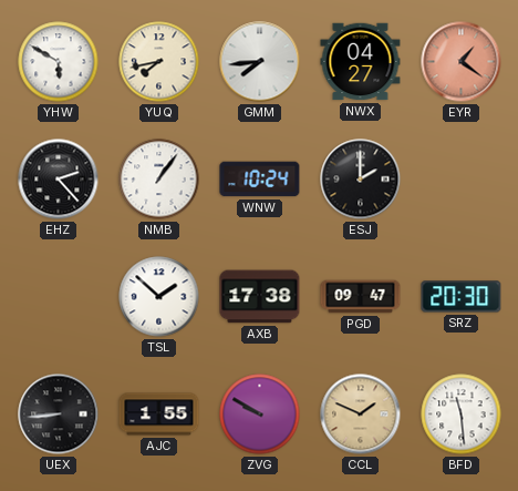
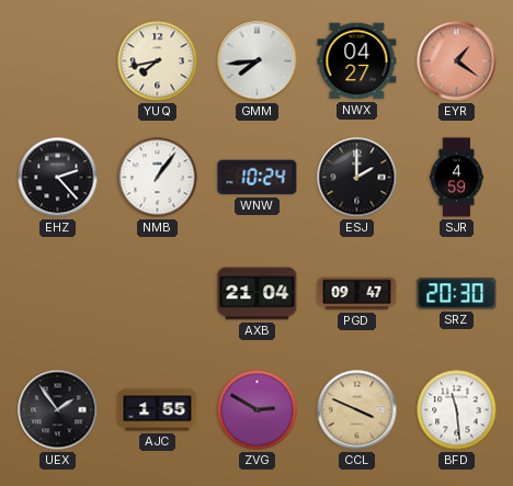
YHW: 5:50 -> none (59, 62)
SJR: none -> 4:59 (456, 178)
TSL: 1:52 -> none (159, 297)
AXB: 17:38 -> 21:04 (258, 294)
UEX: 8:44 -> 1:54 (58, 410)
ZVG: 9:50 -> 2:50 (258, 410)
CCL: 1:49 -> 3:49 (357, 410)
